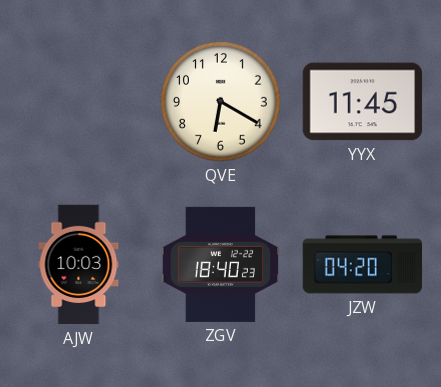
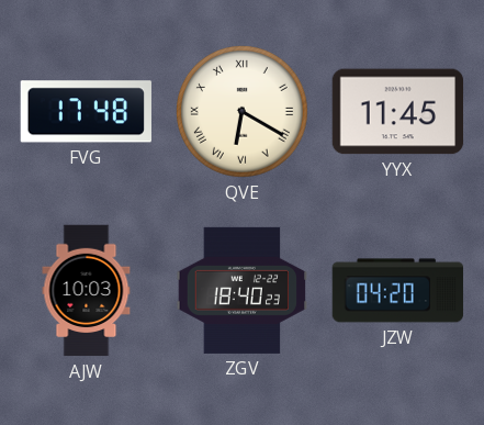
FVG: none -> 17:48 (86, 112)
QVE numerals: Arabic -> Roman (243, 112)
